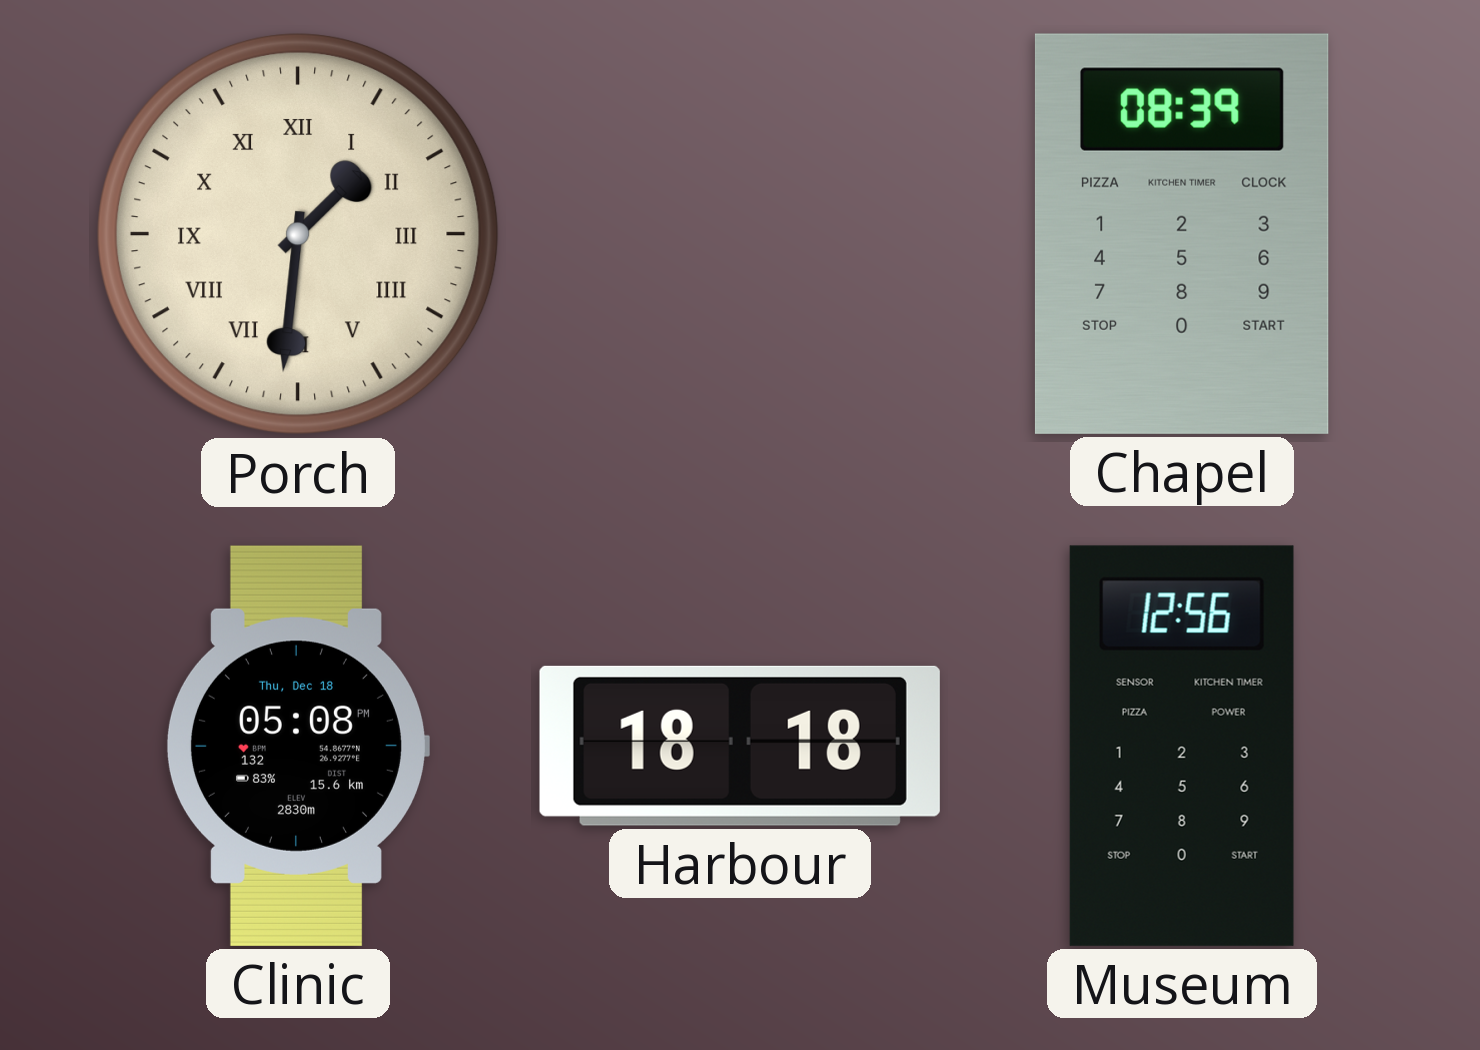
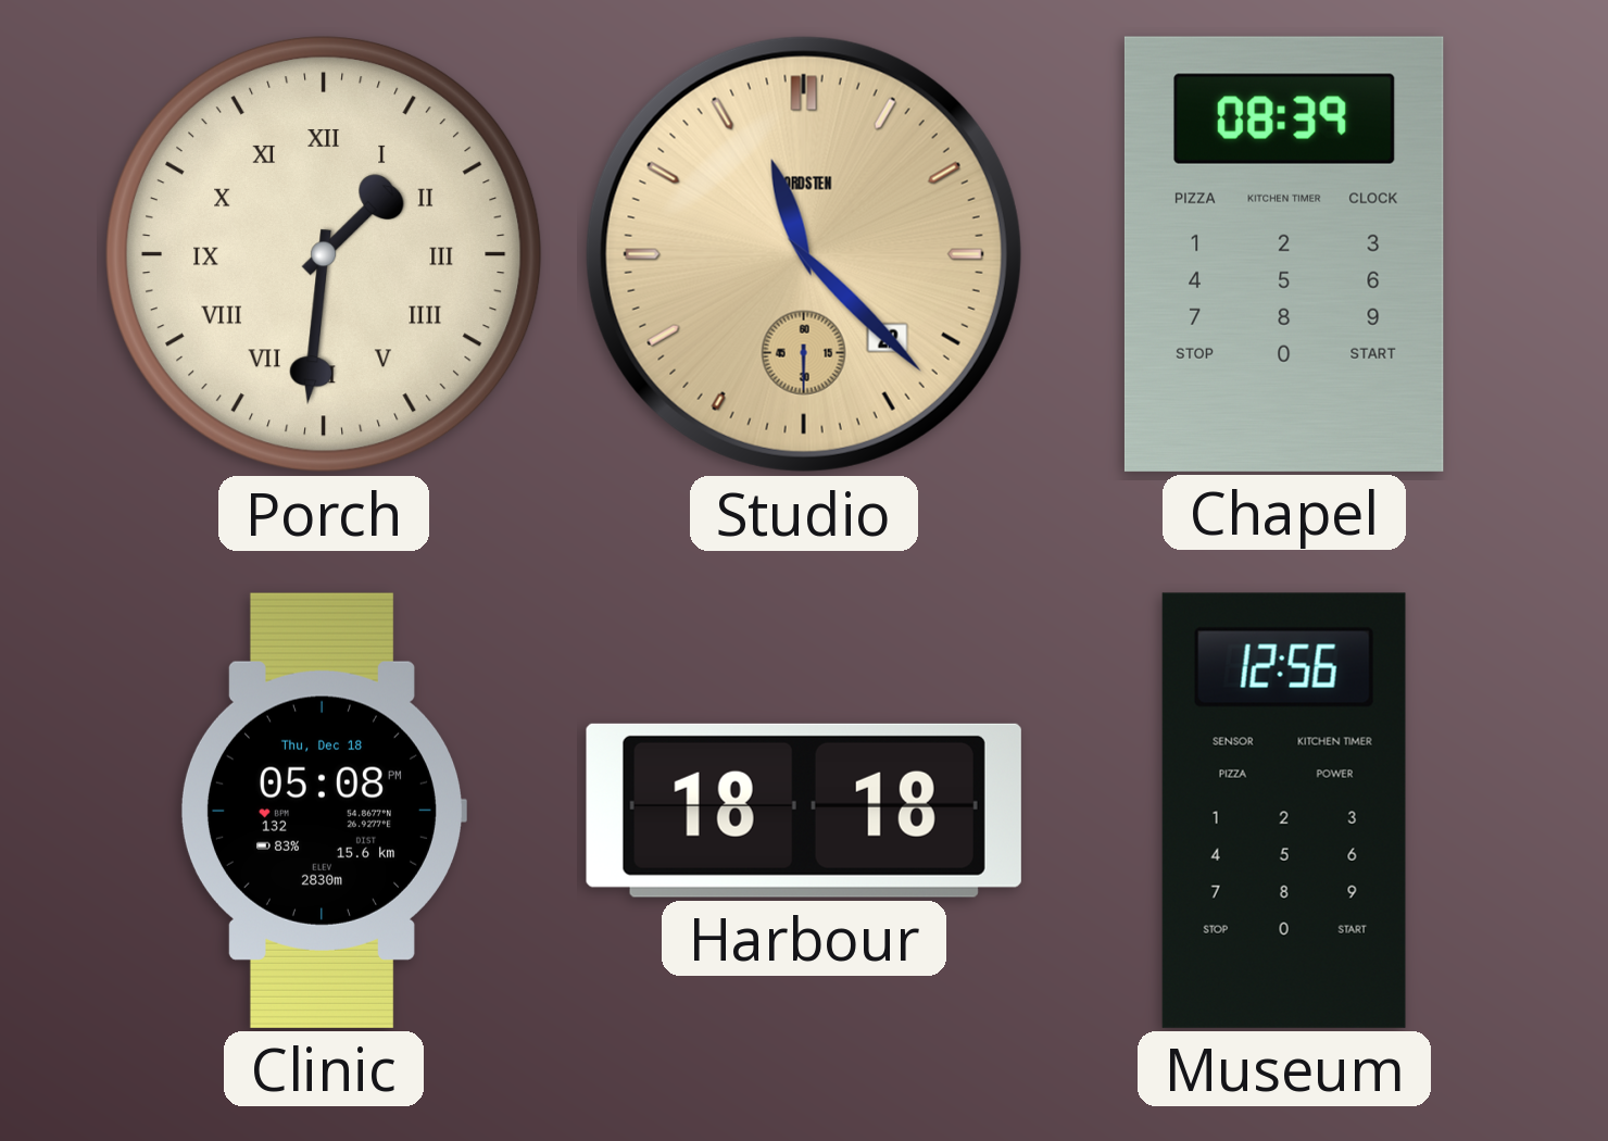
Studio: none -> 11:22 (804, 254)
